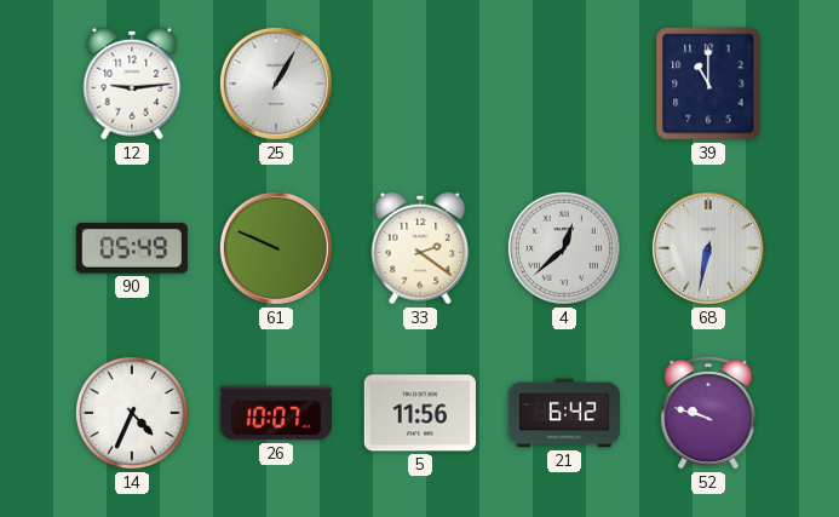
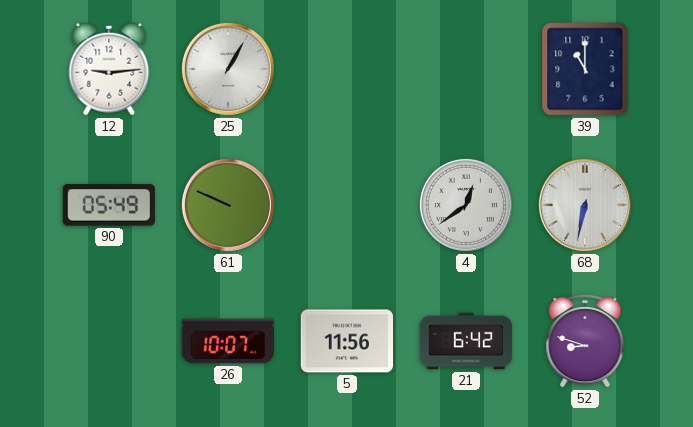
33: 2:21 -> none (420, 248)
4: 12:38 -> 12:39 (466, 205)
14: 4:34 -> none (132, 413)
52: 9:48 -> 8:48 (585, 341)
